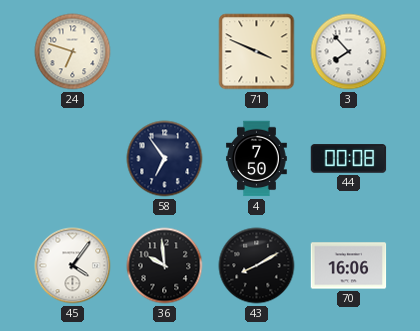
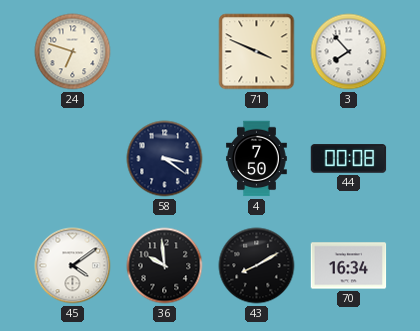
58: 6:54 -> 3:21 (165, 159)
45: 4:06 -> 4:09 (73, 266)
70: 16:06 -> 16:34 (349, 266)
